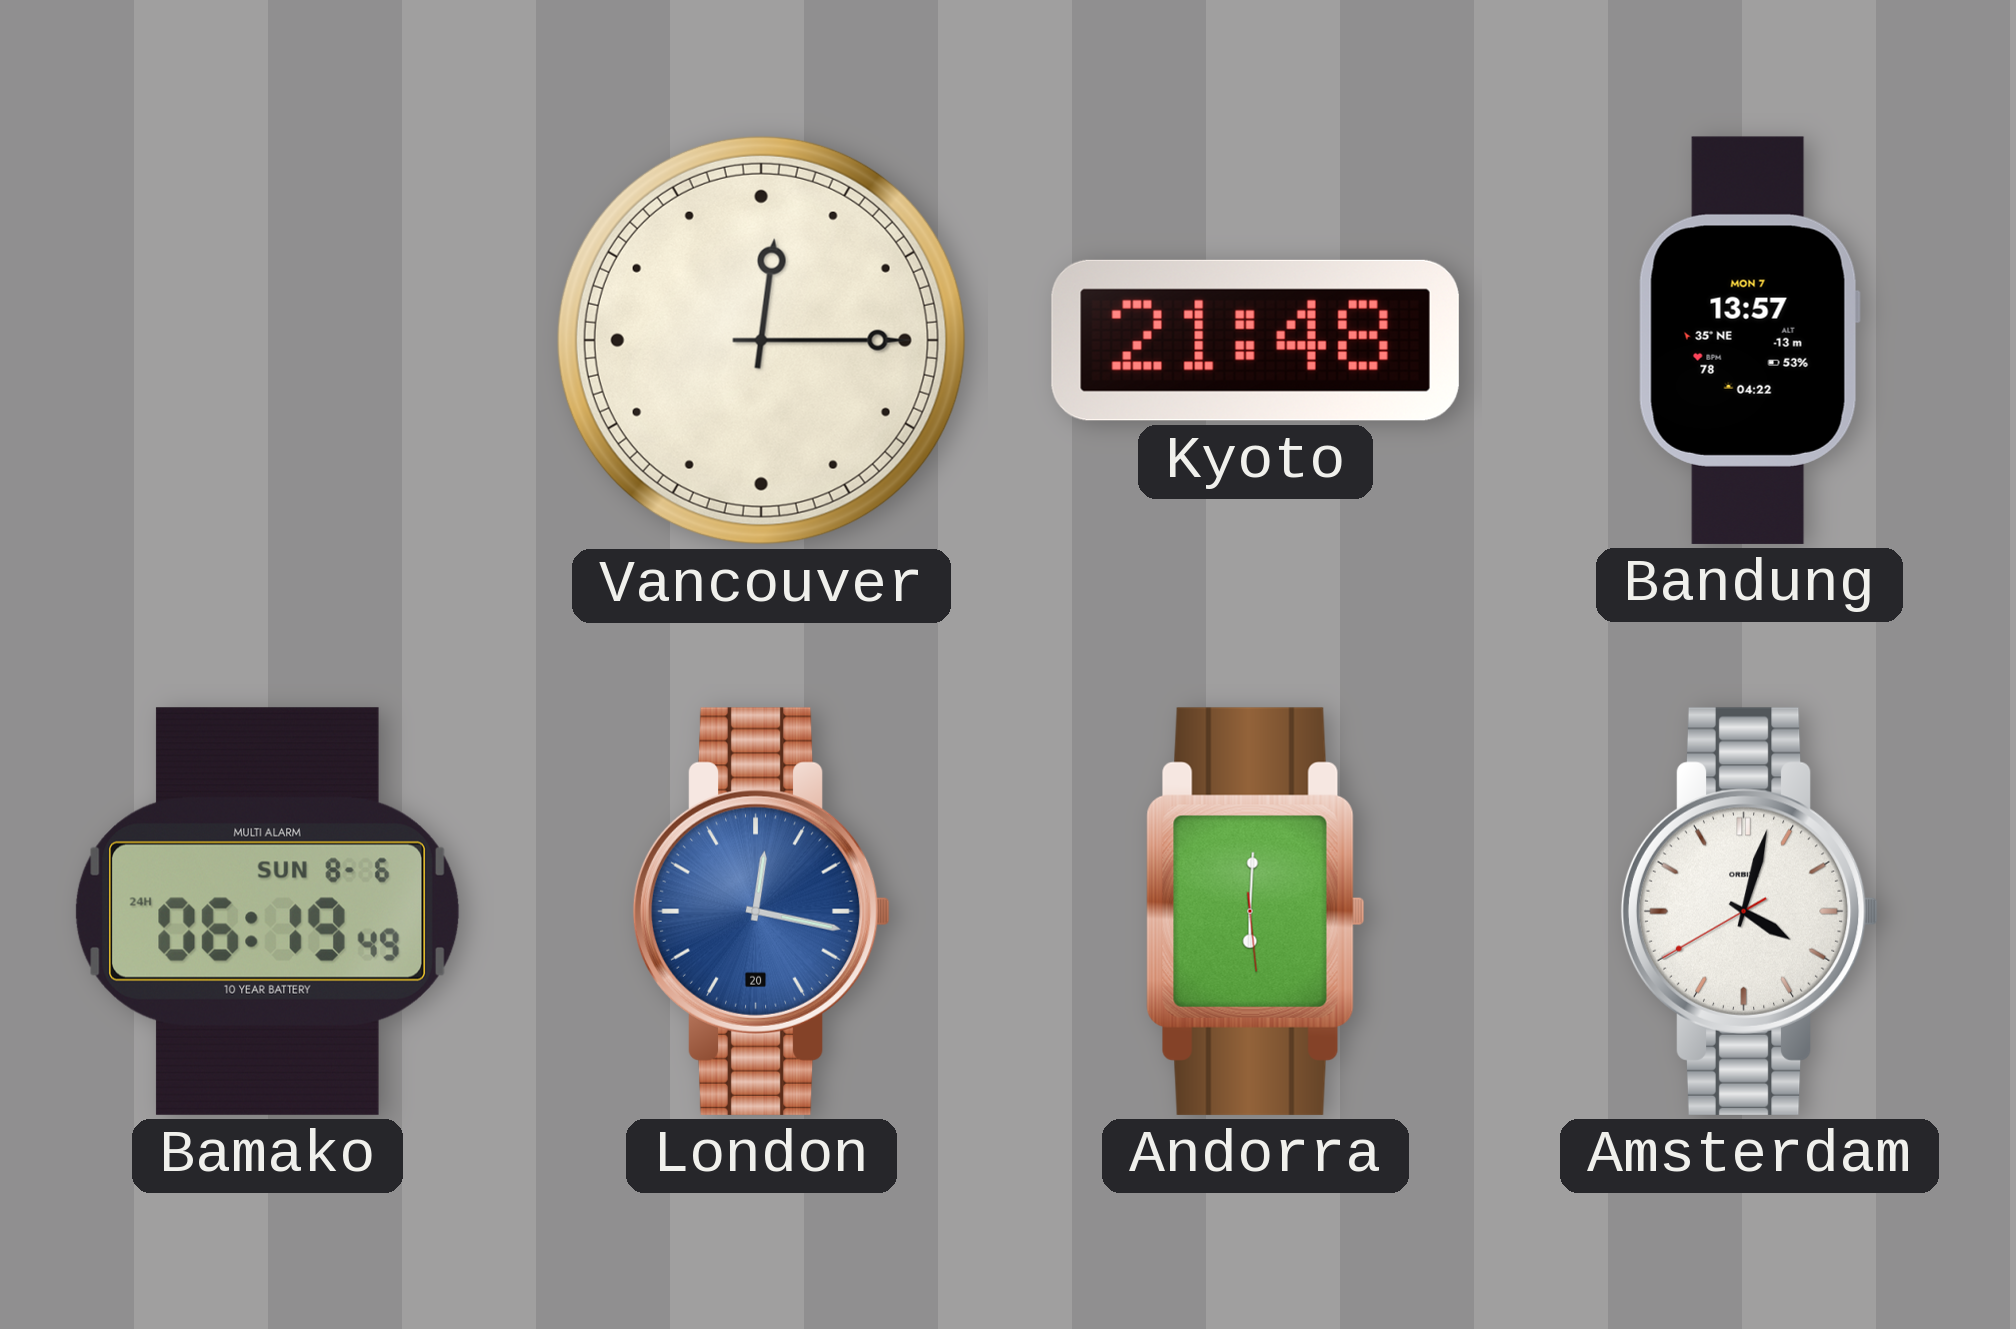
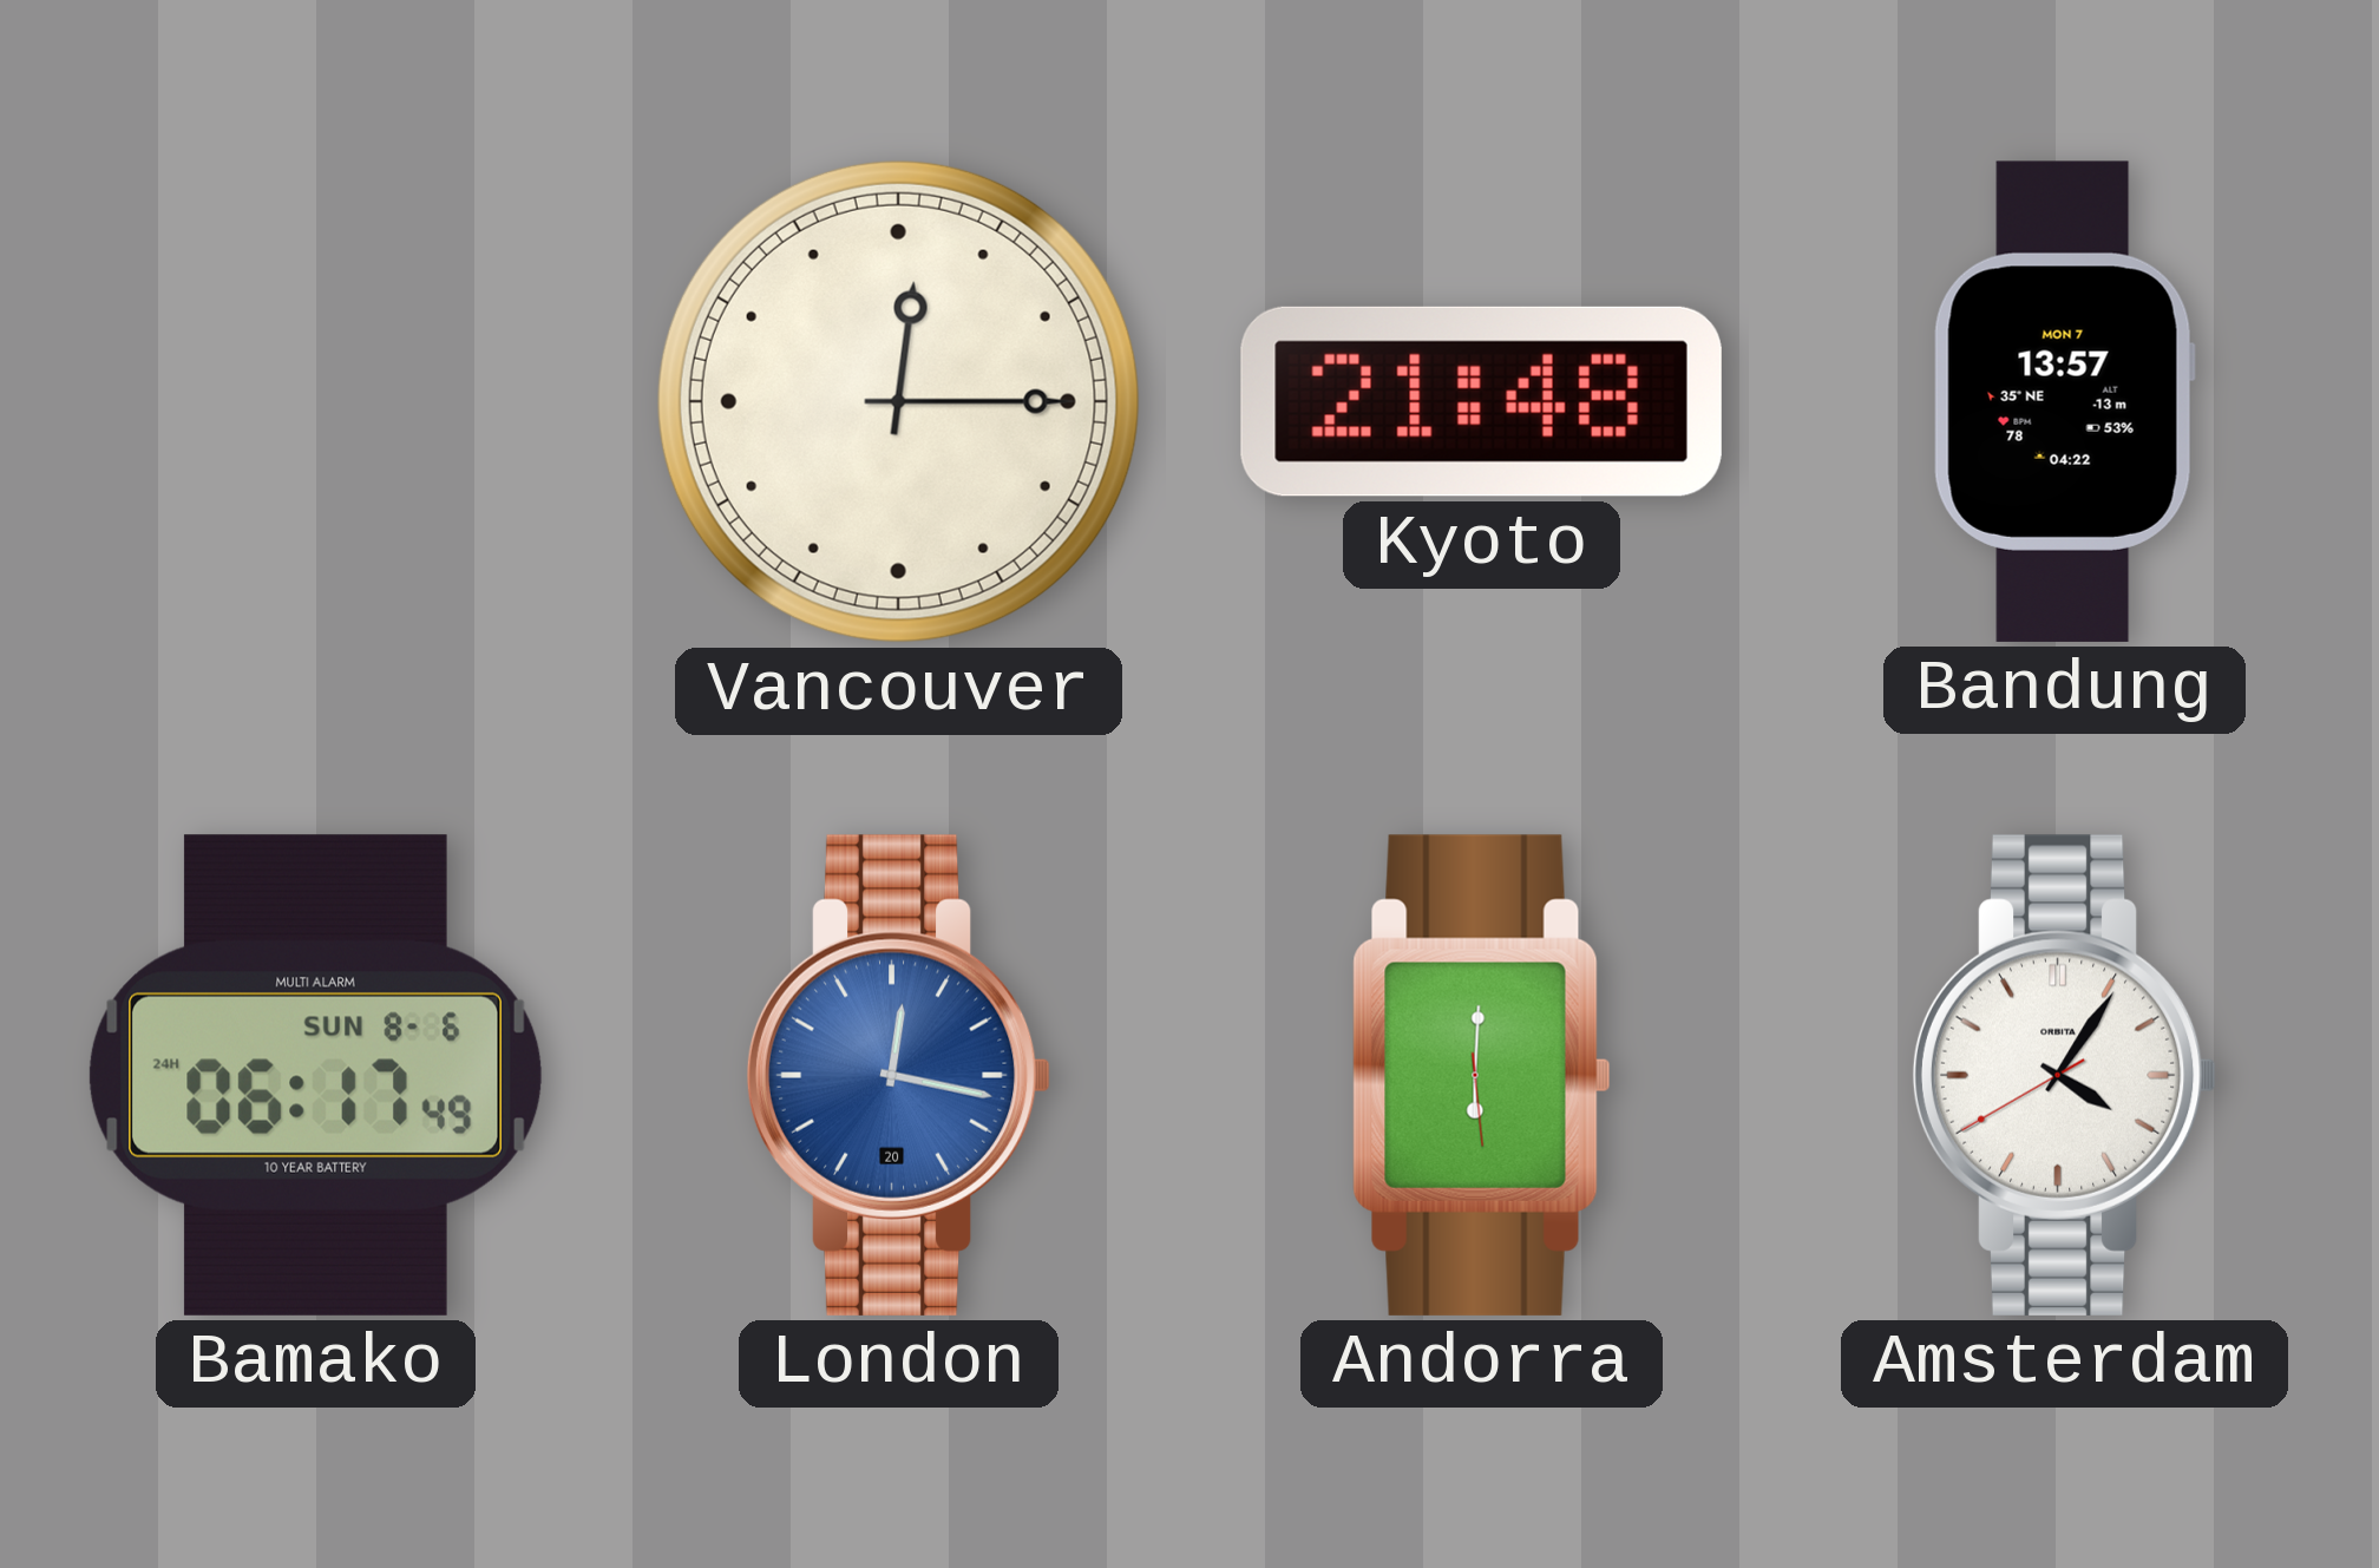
Bamako: 06:19 -> 06:17 (315, 1075)
Amsterdam: 4:02 -> 4:05 (2065, 1075)
